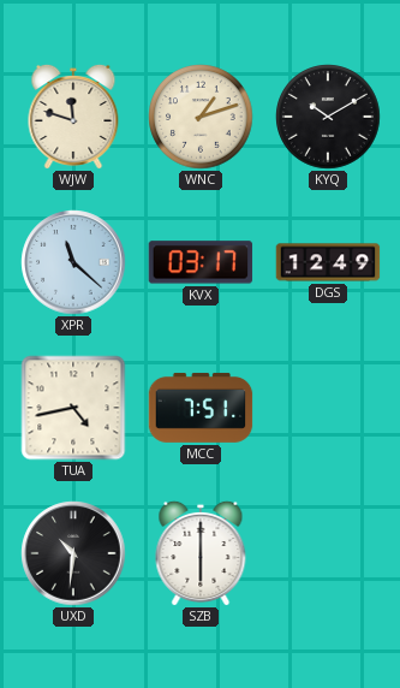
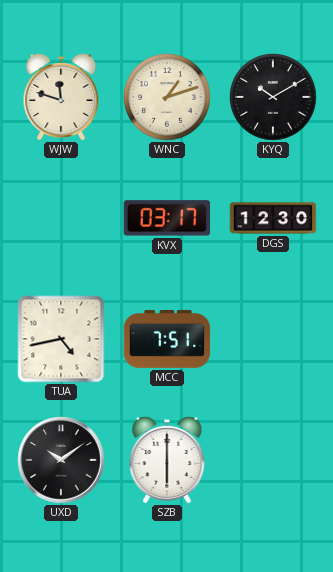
XPR: 11:22 -> none (73, 262)
DGS: 12:49 -> 12:30 (273, 218)
UXD: 10:31 -> 10:09 (61, 460)
